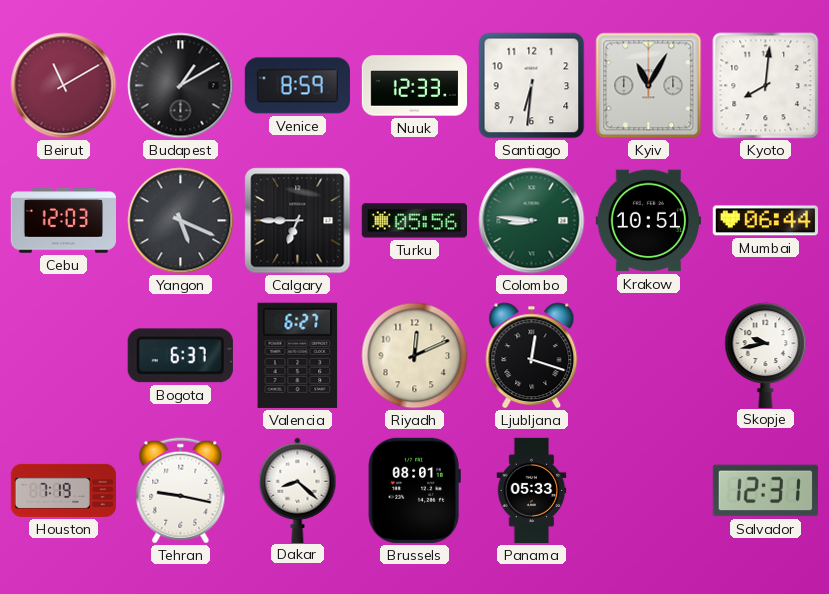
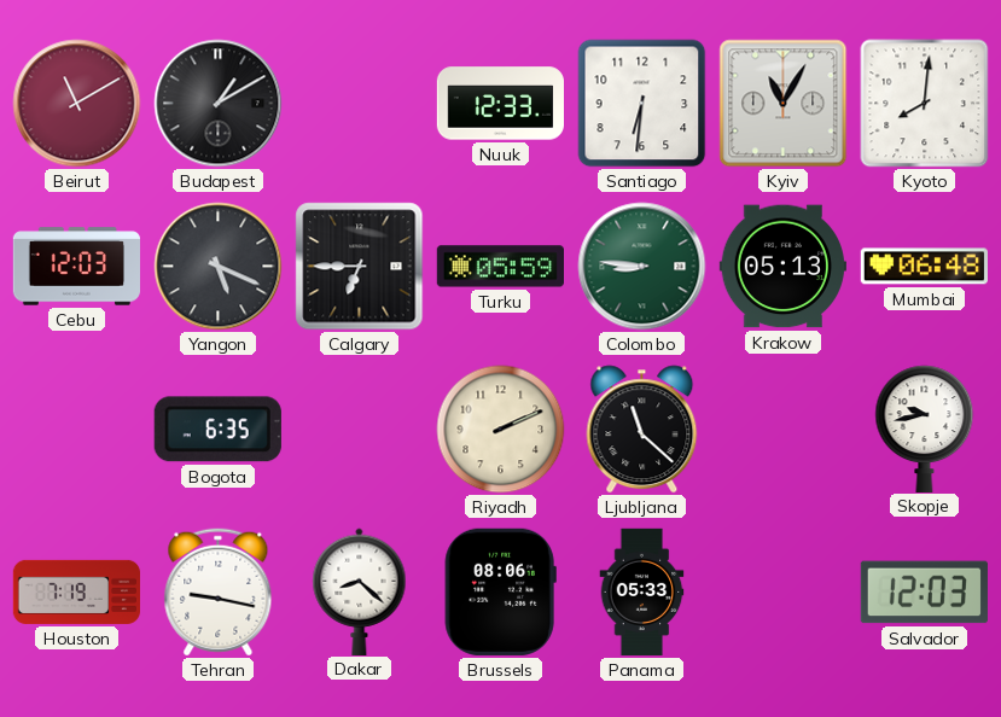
Venice: 8:59 -> none (297, 86)
Turku: 05:56 -> 05:59 (500, 267)
Krakow: 10:51 -> 05:13 (782, 267)
Mumbai: 06:44 -> 06:48 (924, 267)
Bogota: 6:37 -> 6:35 (217, 430)
Valencia: 6:27 -> none (298, 355)
Riyadh: 12:11 -> 2:11 (501, 430)
Ljubljana: 12:18 -> 11:22 (642, 430)
Brussels: 08:01 -> 08:06 (500, 591)
Salvador: 12:31 -> 12:03 (924, 593)
